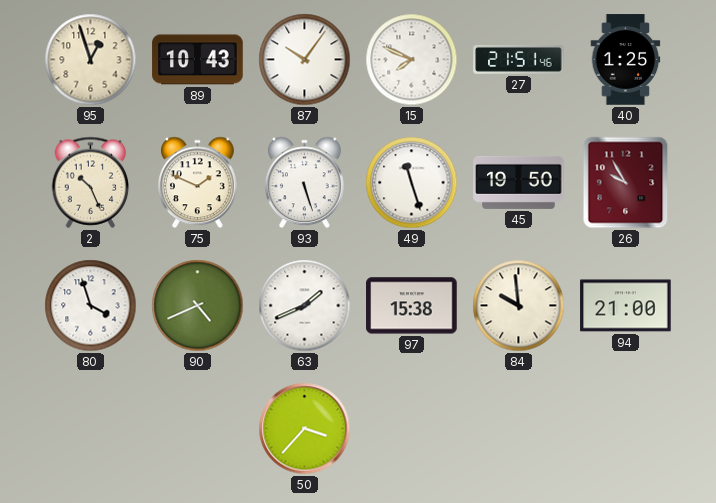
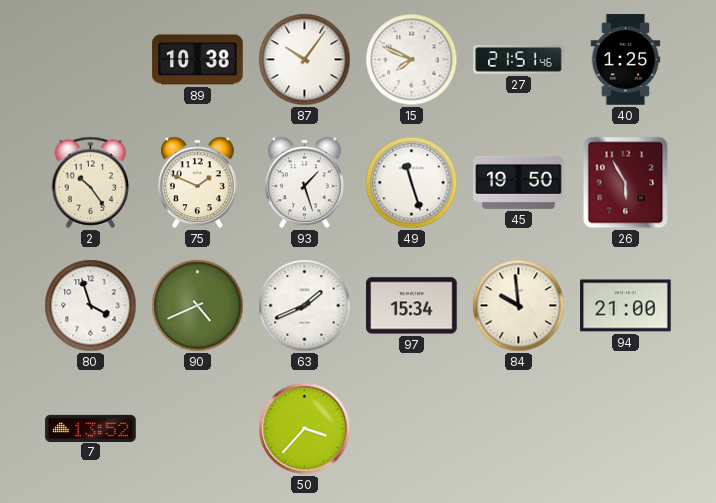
95: 12:57 -> none (91, 60)
89: 10:43 -> 10:38 (198, 60)
2: 10:26 -> 10:24 (91, 182)
93: 5:27 -> 1:27 (304, 183)
26: 9:55 -> 5:55 (626, 183)
97: 15:38 -> 15:34 (412, 306)
7: none -> 13:52 (91, 428)
